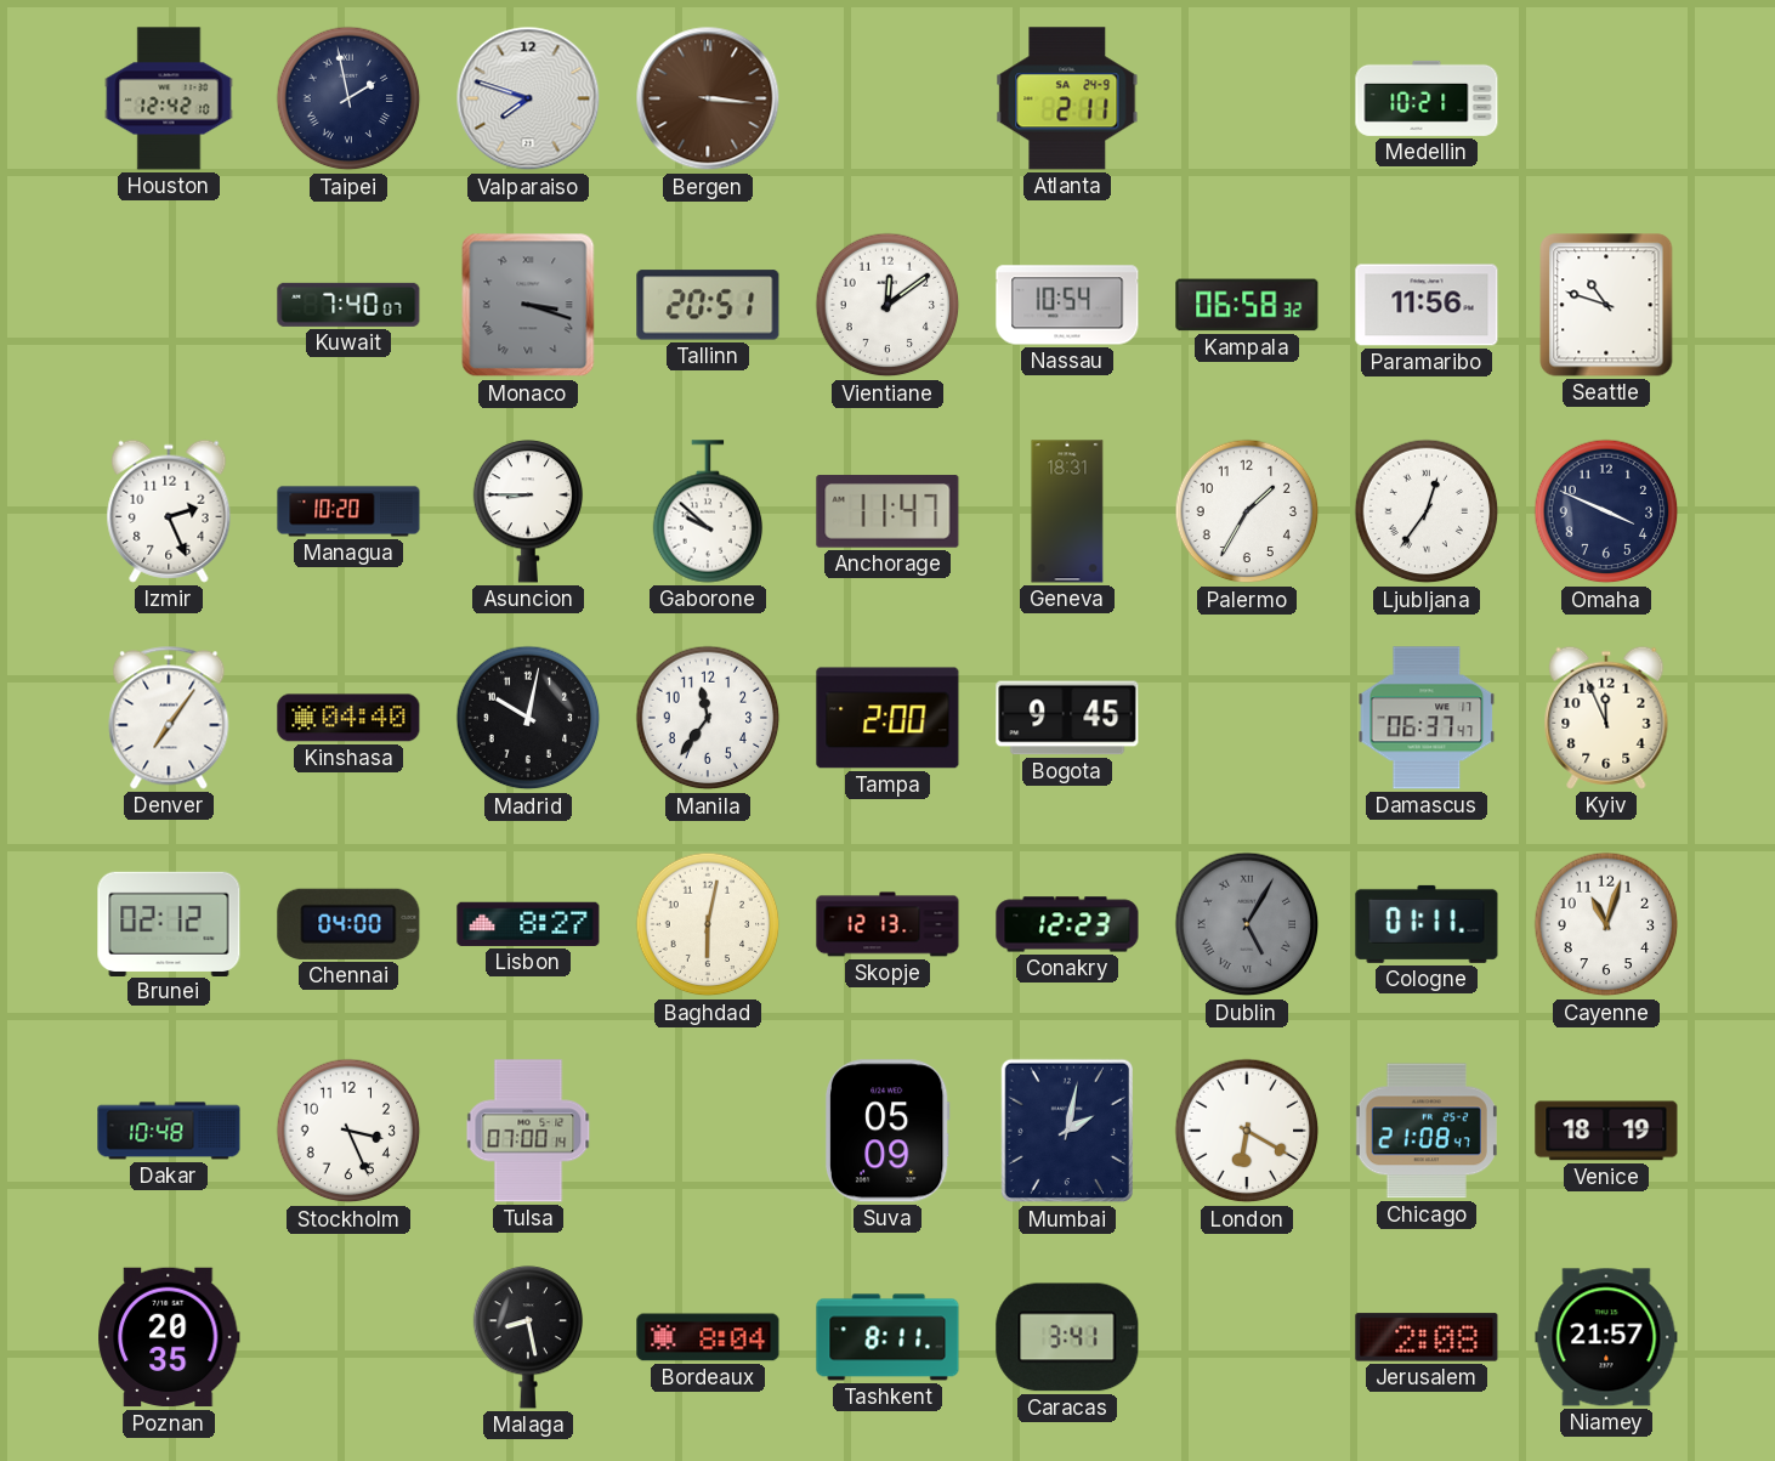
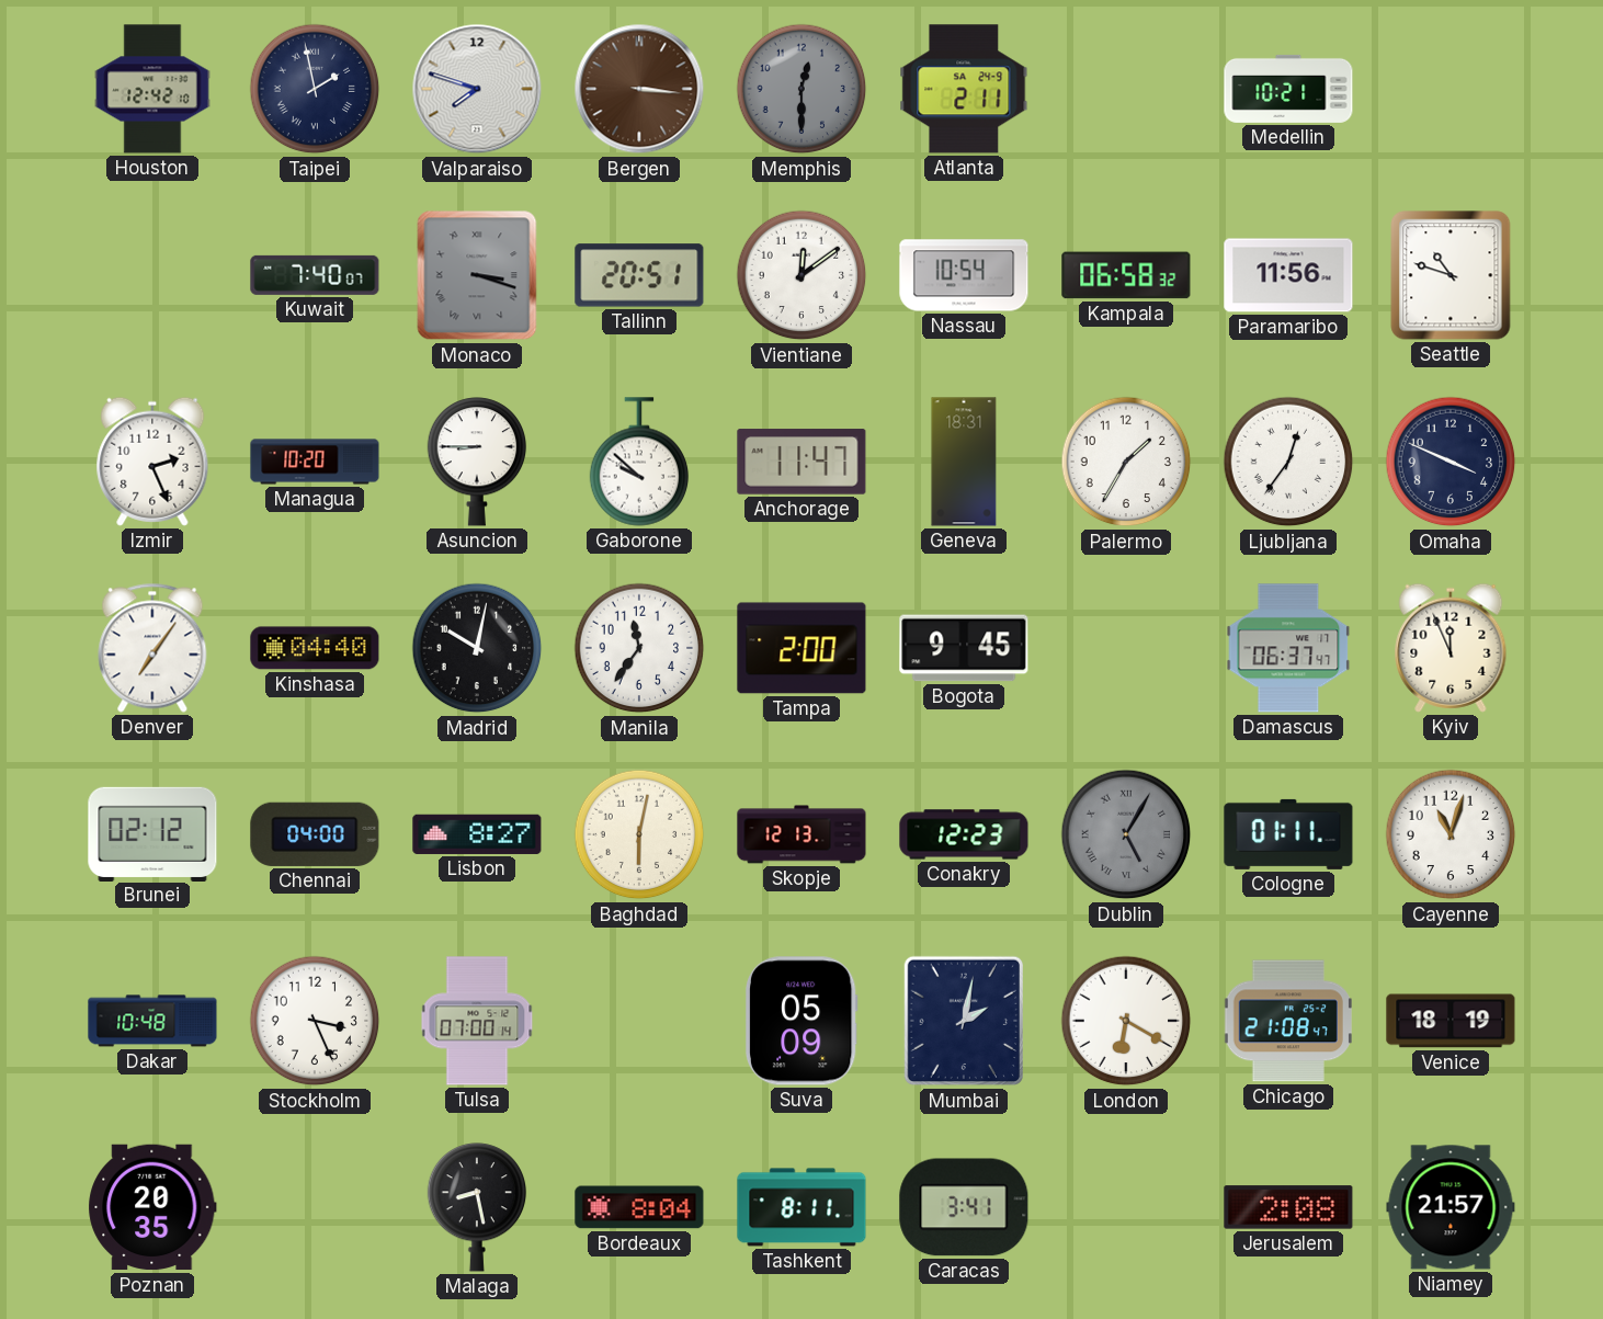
Memphis: none -> 12:30 (801, 89)
